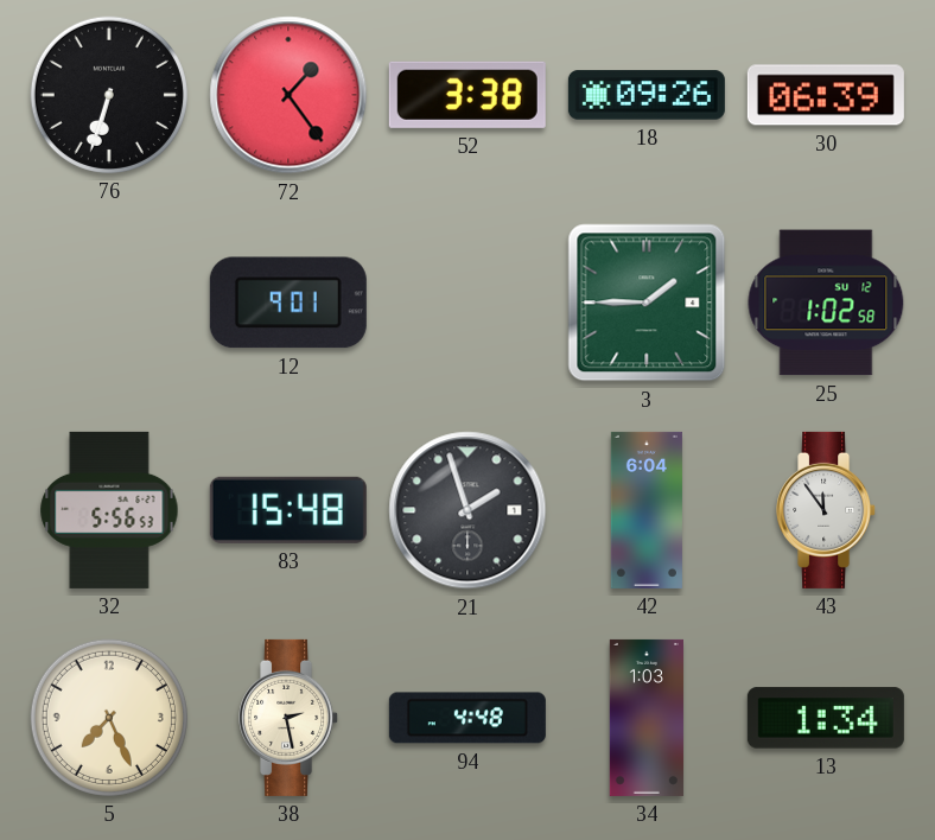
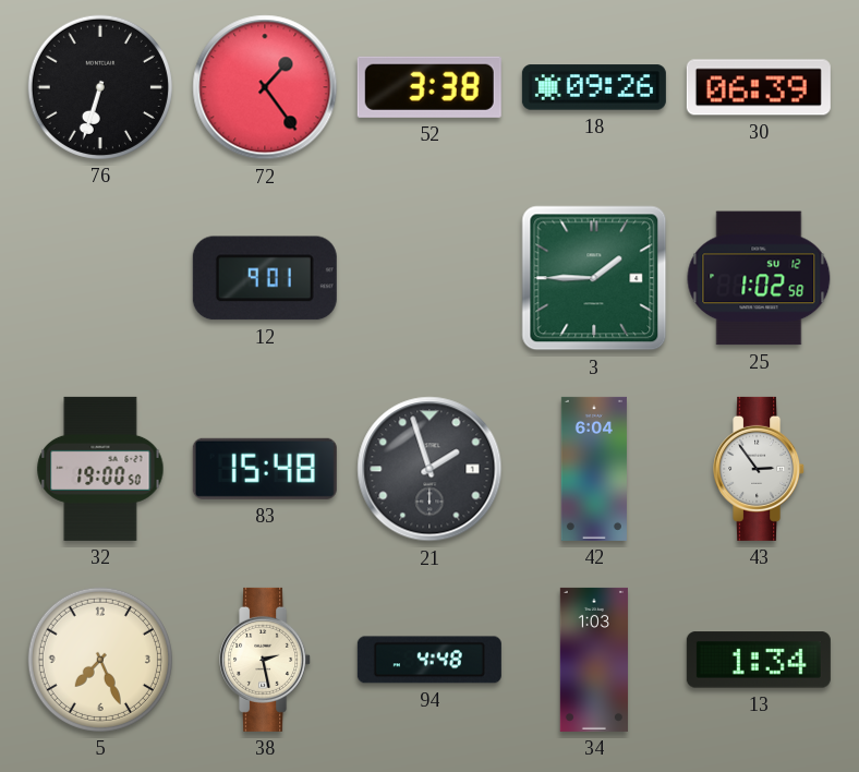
32: 5:56 -> 19:00 (100, 469)
43: 11:54 -> 2:54 (760, 469)
